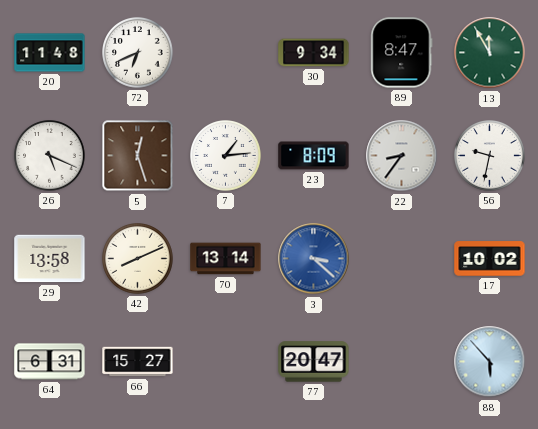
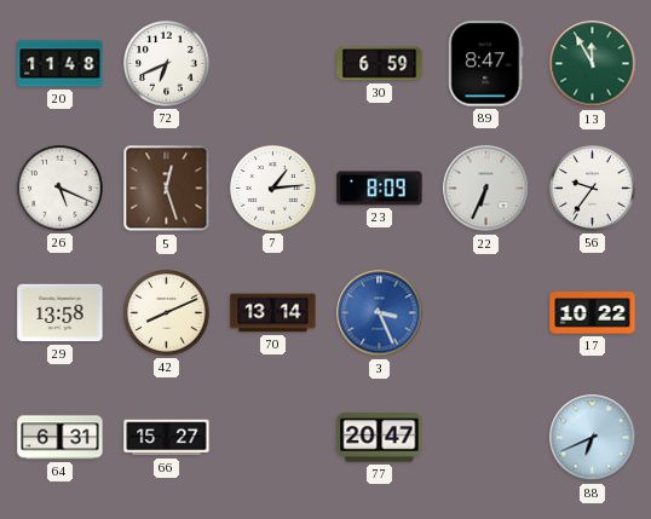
30: 9:34 -> 6:59 (380, 64)
22: 8:36 -> 6:34 (486, 189)
56: 9:32 -> 9:36 (593, 189)
3: 3:22 -> 3:26 (380, 313)
17: 10:02 -> 10:22 (593, 313)
88: 5:53 -> 6:41 (593, 438)
